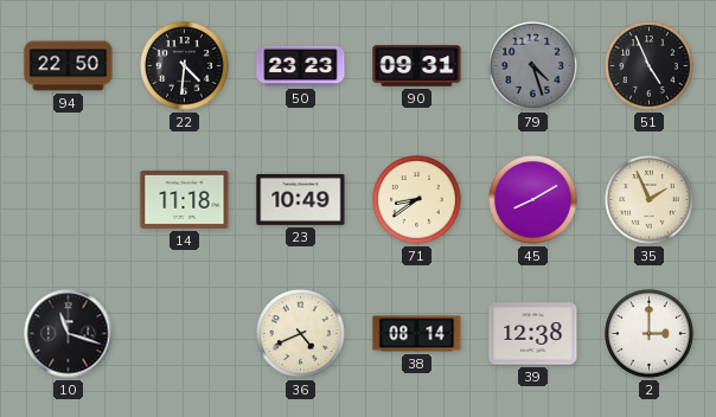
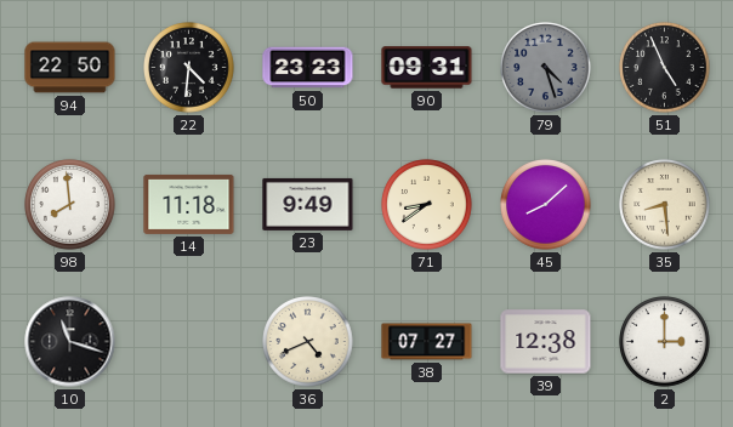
98: none -> 7:59 (70, 205)
23: 10:49 -> 9:49 (308, 204)
45: 8:10 -> 8:08 (546, 205)
35: 1:56 -> 8:29 (665, 205)
38: 08:14 -> 07:27 (427, 342)
